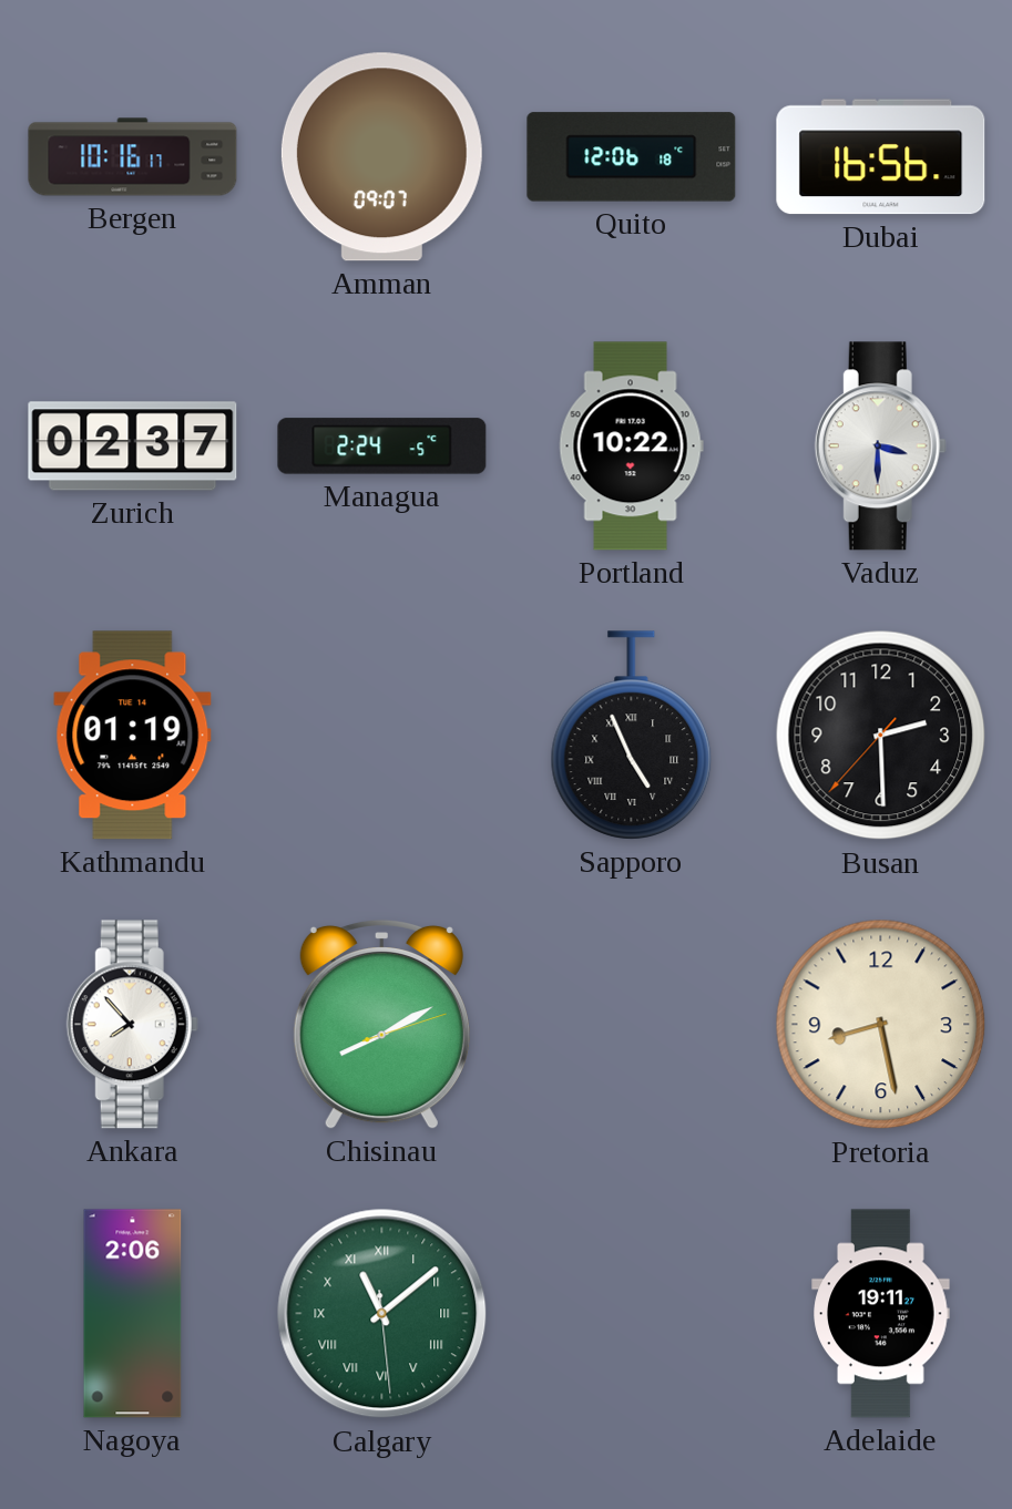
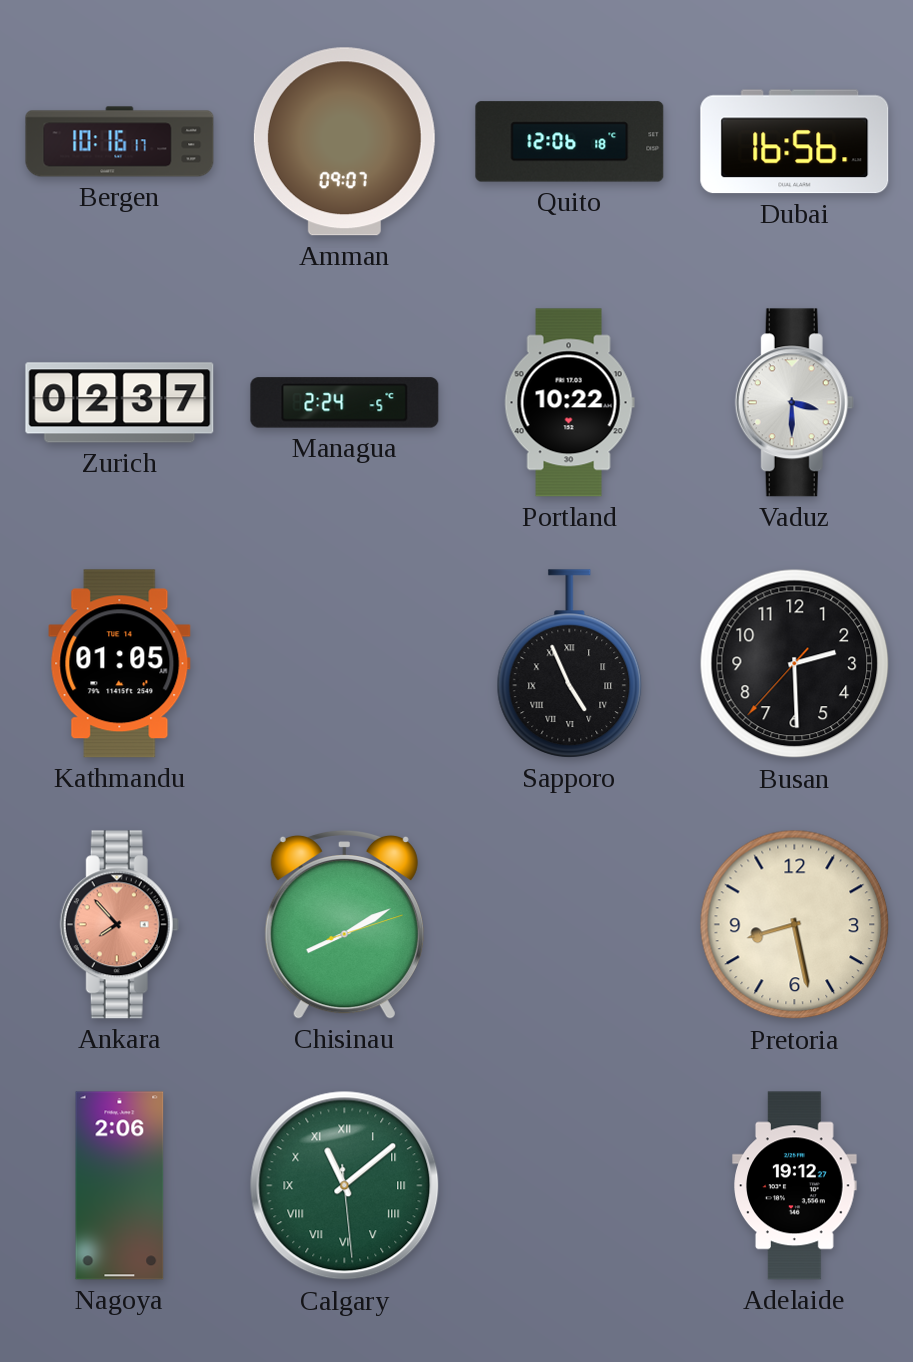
Kathmandu: 01:19 -> 01:05 (120, 664)
Ankara dial: white -> salmon (119, 925)
Adelaide: 19:11 -> 19:12 (795, 1186)
